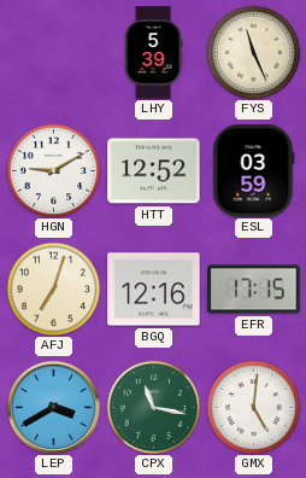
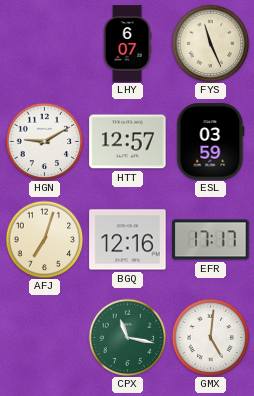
LHY: 5:39 -> 6:07 (127, 44)
HTT: 12:52 -> 12:57 (128, 142)
EFR: 17:15 -> 17:17 (211, 240)
LEP: 3:40 -> none (53, 407)
